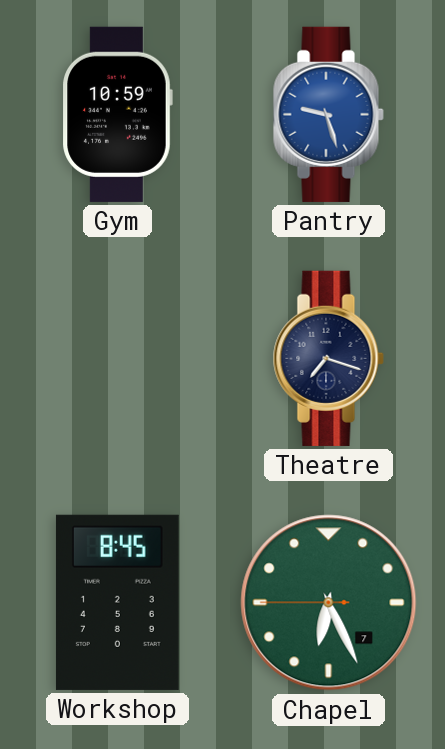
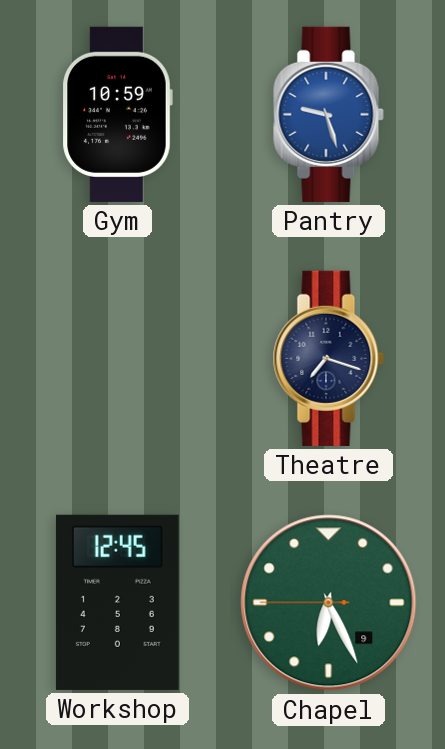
Workshop: 8:45 -> 12:45 (117, 602)
Chapel date: 7 -> 9 (329, 603)
